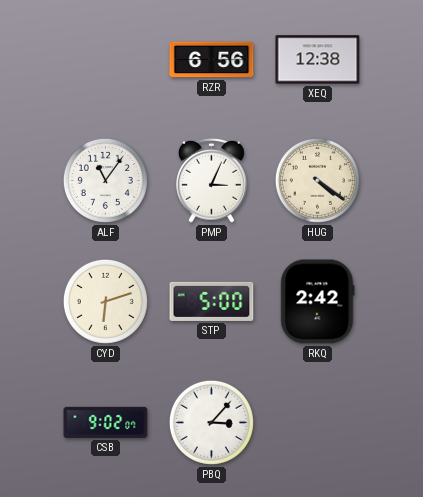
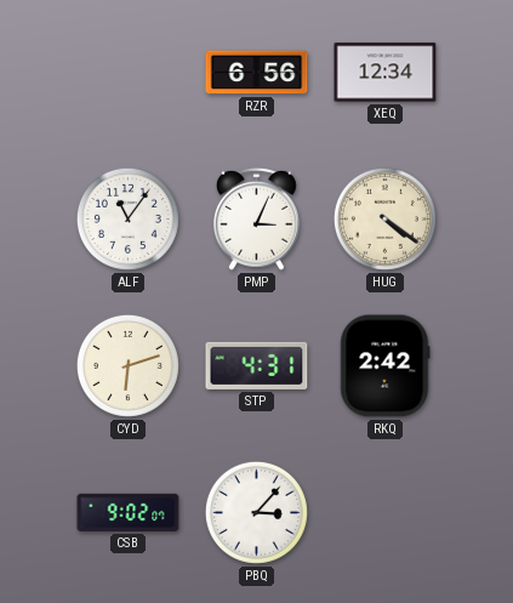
XEQ: 12:38 -> 12:34 (386, 73)
STP: 5:00 -> 4:31 (257, 365)
